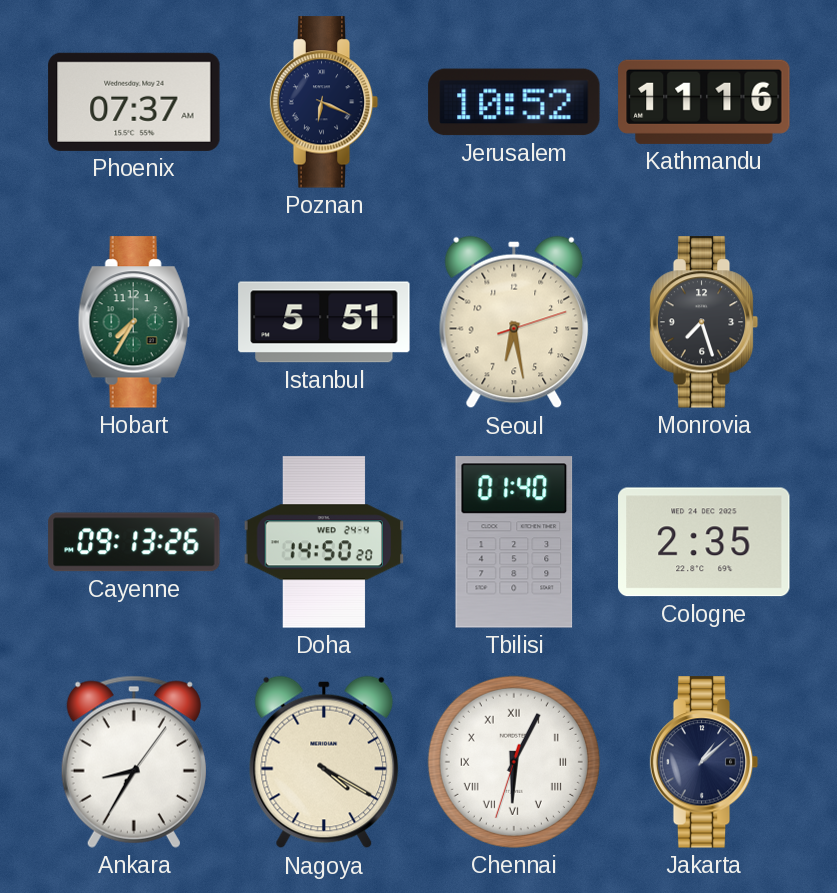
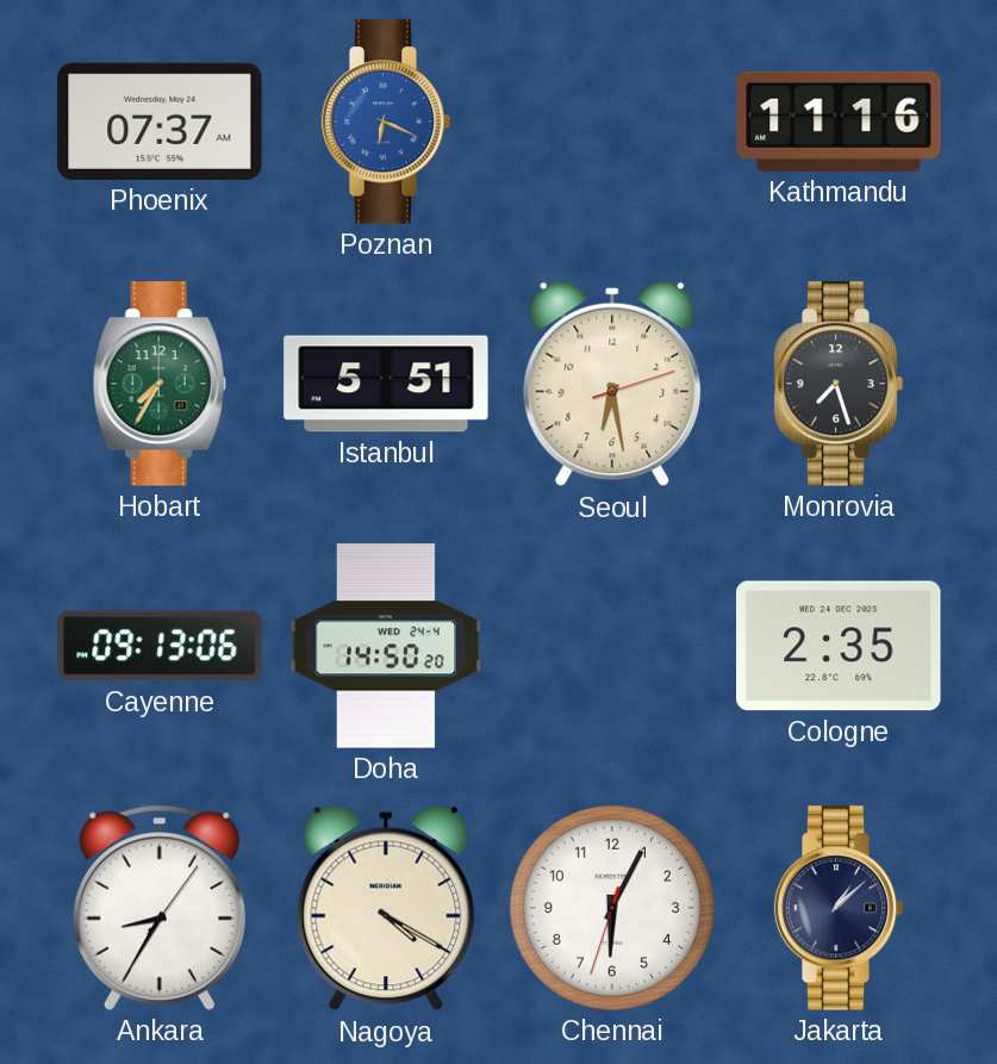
Poznan dial: navy -> blue (386, 122)
Jerusalem: 10:52 -> none (514, 102)
Cayenne: 09:13:26 -> 09:13:06 (160, 646)
Tbilisi: 01:40 -> none (514, 542)
Chennai numerals: Roman -> Arabic (612, 908)
